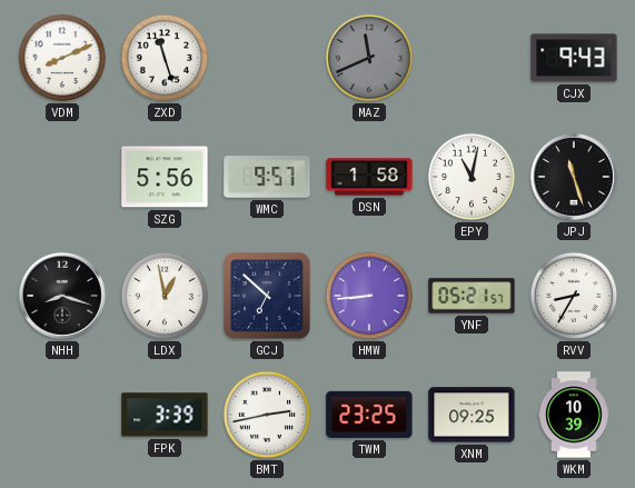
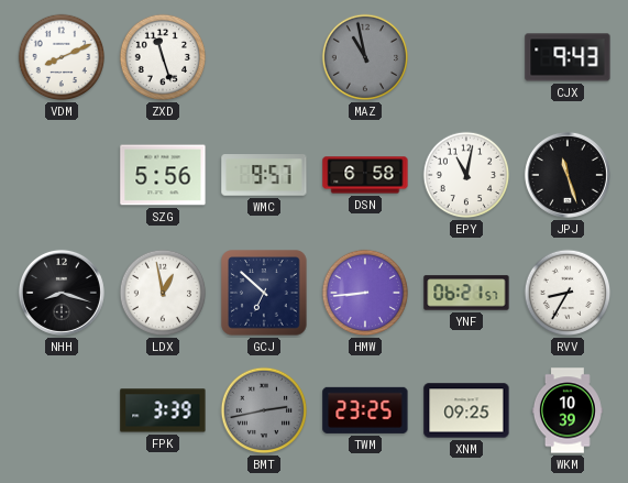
MAZ: 11:41 -> 10:58 (365, 57)
DSN: 1:58 -> 6:58 (365, 175)
YNF: 05:21 -> 06:21 (466, 293)
BMT dial: white -> grey (264, 410)
